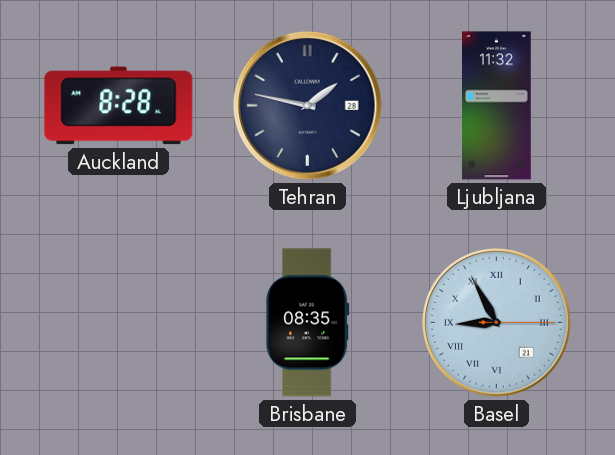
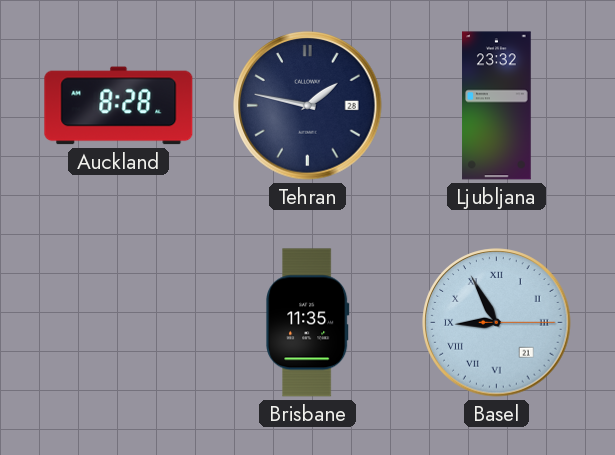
Ljubljana: 11:32 -> 23:32 (497, 106)
Brisbane: 08:35 -> 11:35 (308, 323)
